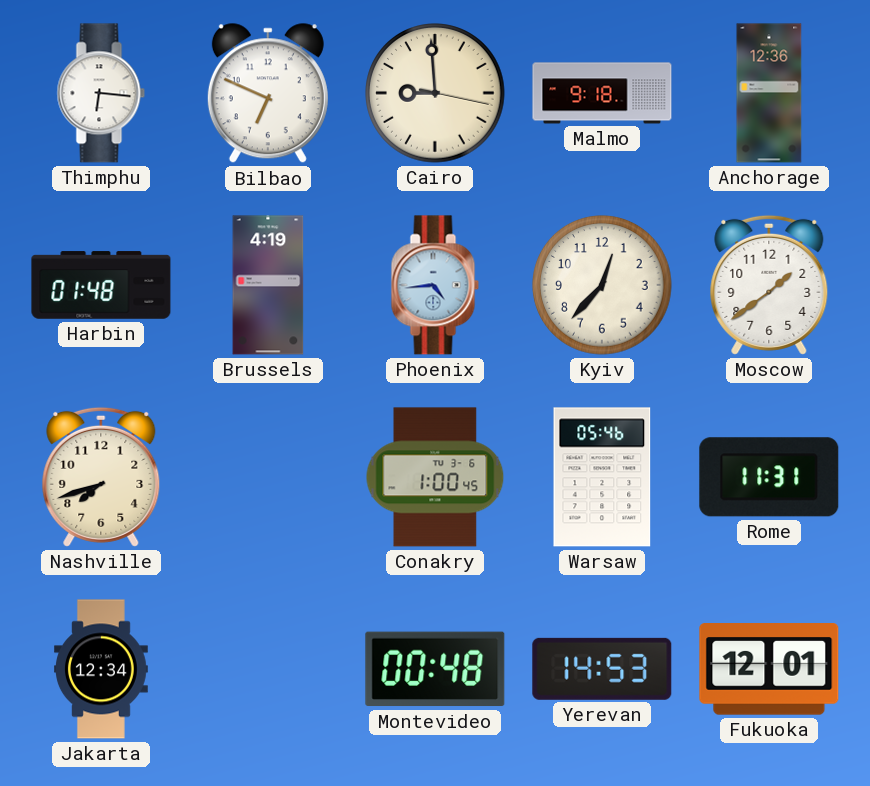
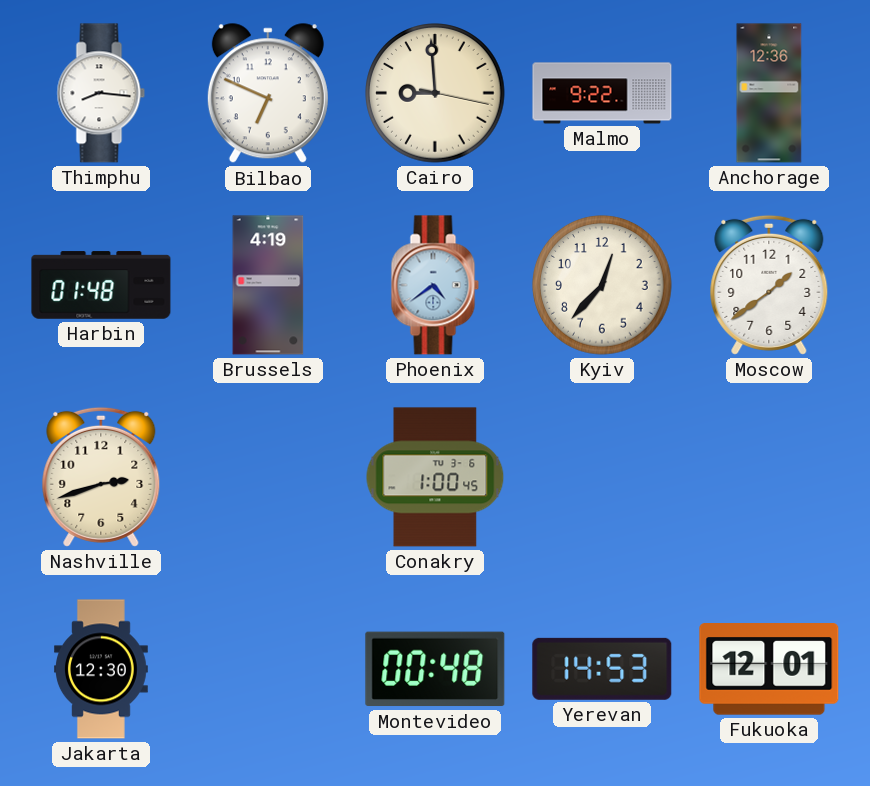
Thimphu: 6:16 -> 8:16 (101, 93)
Malmo: 9:18 -> 9:22 (602, 93)
Phoenix: 4:44 -> 4:39 (435, 285)
Nashville: 7:42 -> 2:42 (101, 477)
Warsaw: 05:46 -> none (602, 477)
Rome: 11:31 -> none (769, 477)
Jakarta: 12:34 -> 12:30 (102, 669)
